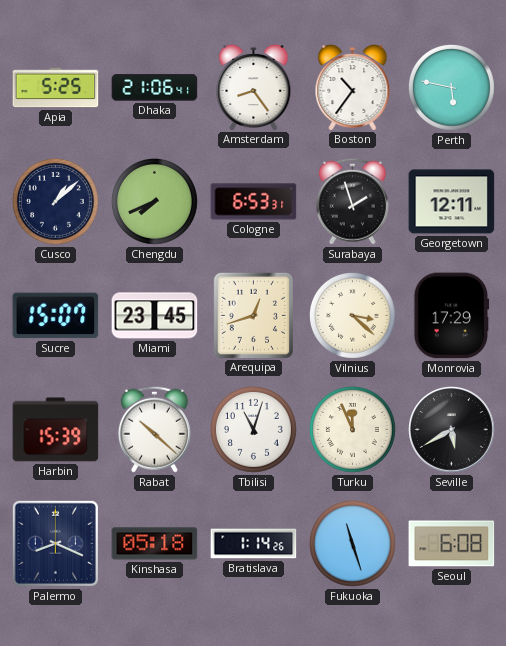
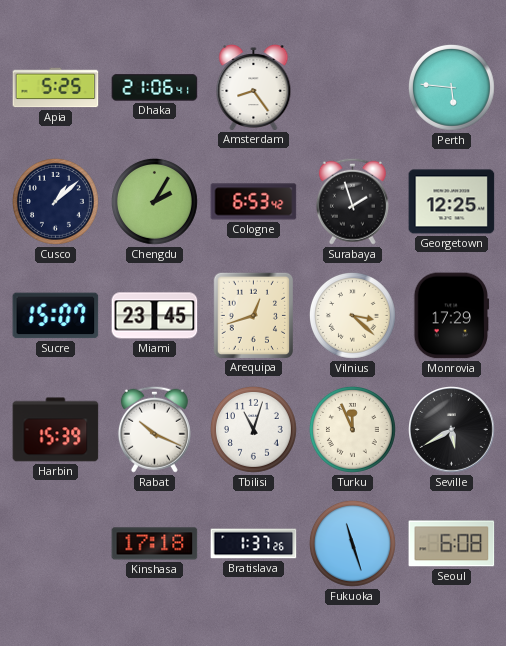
Boston: 10:36 -> none (353, 88)
Perth: 5:47 -> 5:46 (451, 87)
Chengdu: 7:41 -> 2:05 (154, 201)
Cologne: 6:53:31 -> 6:53:42 (254, 202)
Georgetown: 12:11 -> 12:25 (452, 202)
Rabat: 10:22 -> 10:19 (154, 429)
Palermo: 8:19 -> none (55, 543)
Kinshasa: 05:18 -> 17:18 (155, 544)
Bratislava: 1:14 -> 1:37 (254, 544)
